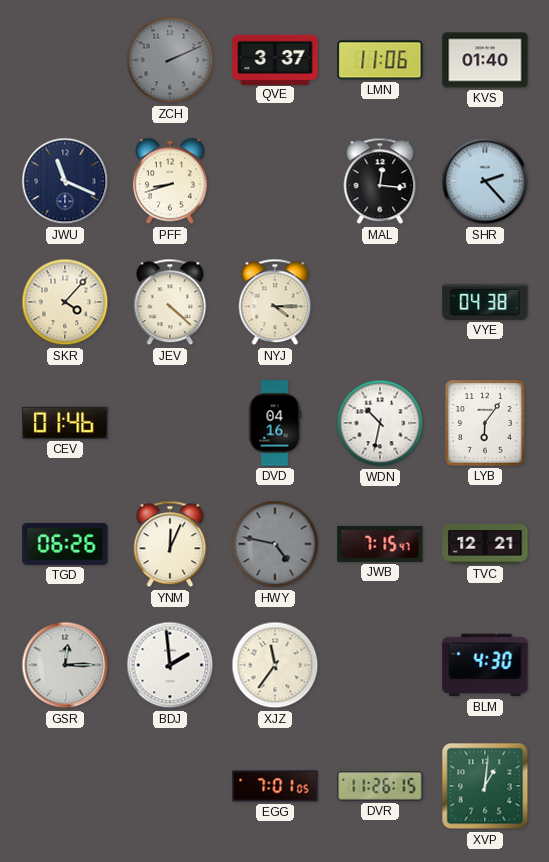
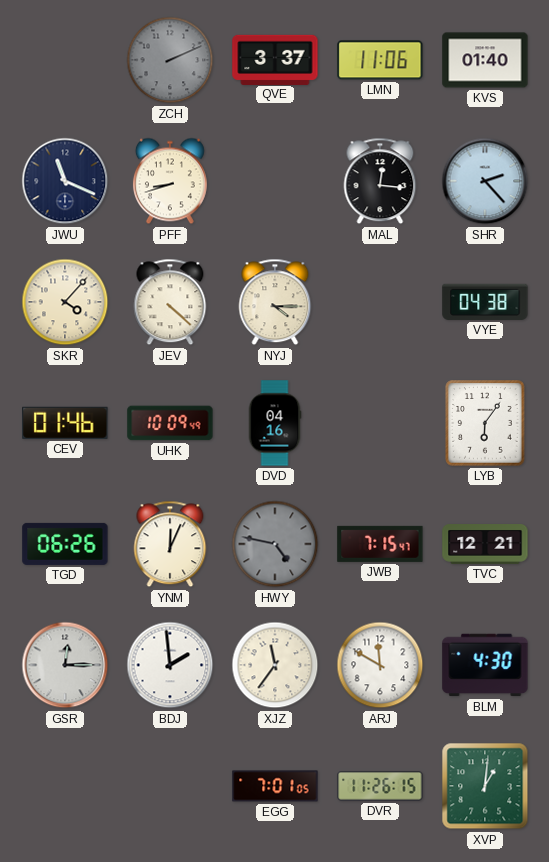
UHK: none -> 10:09 (170, 423)
WDN: 10:32 -> none (380, 423)
ARJ: none -> 11:50 (380, 665)
